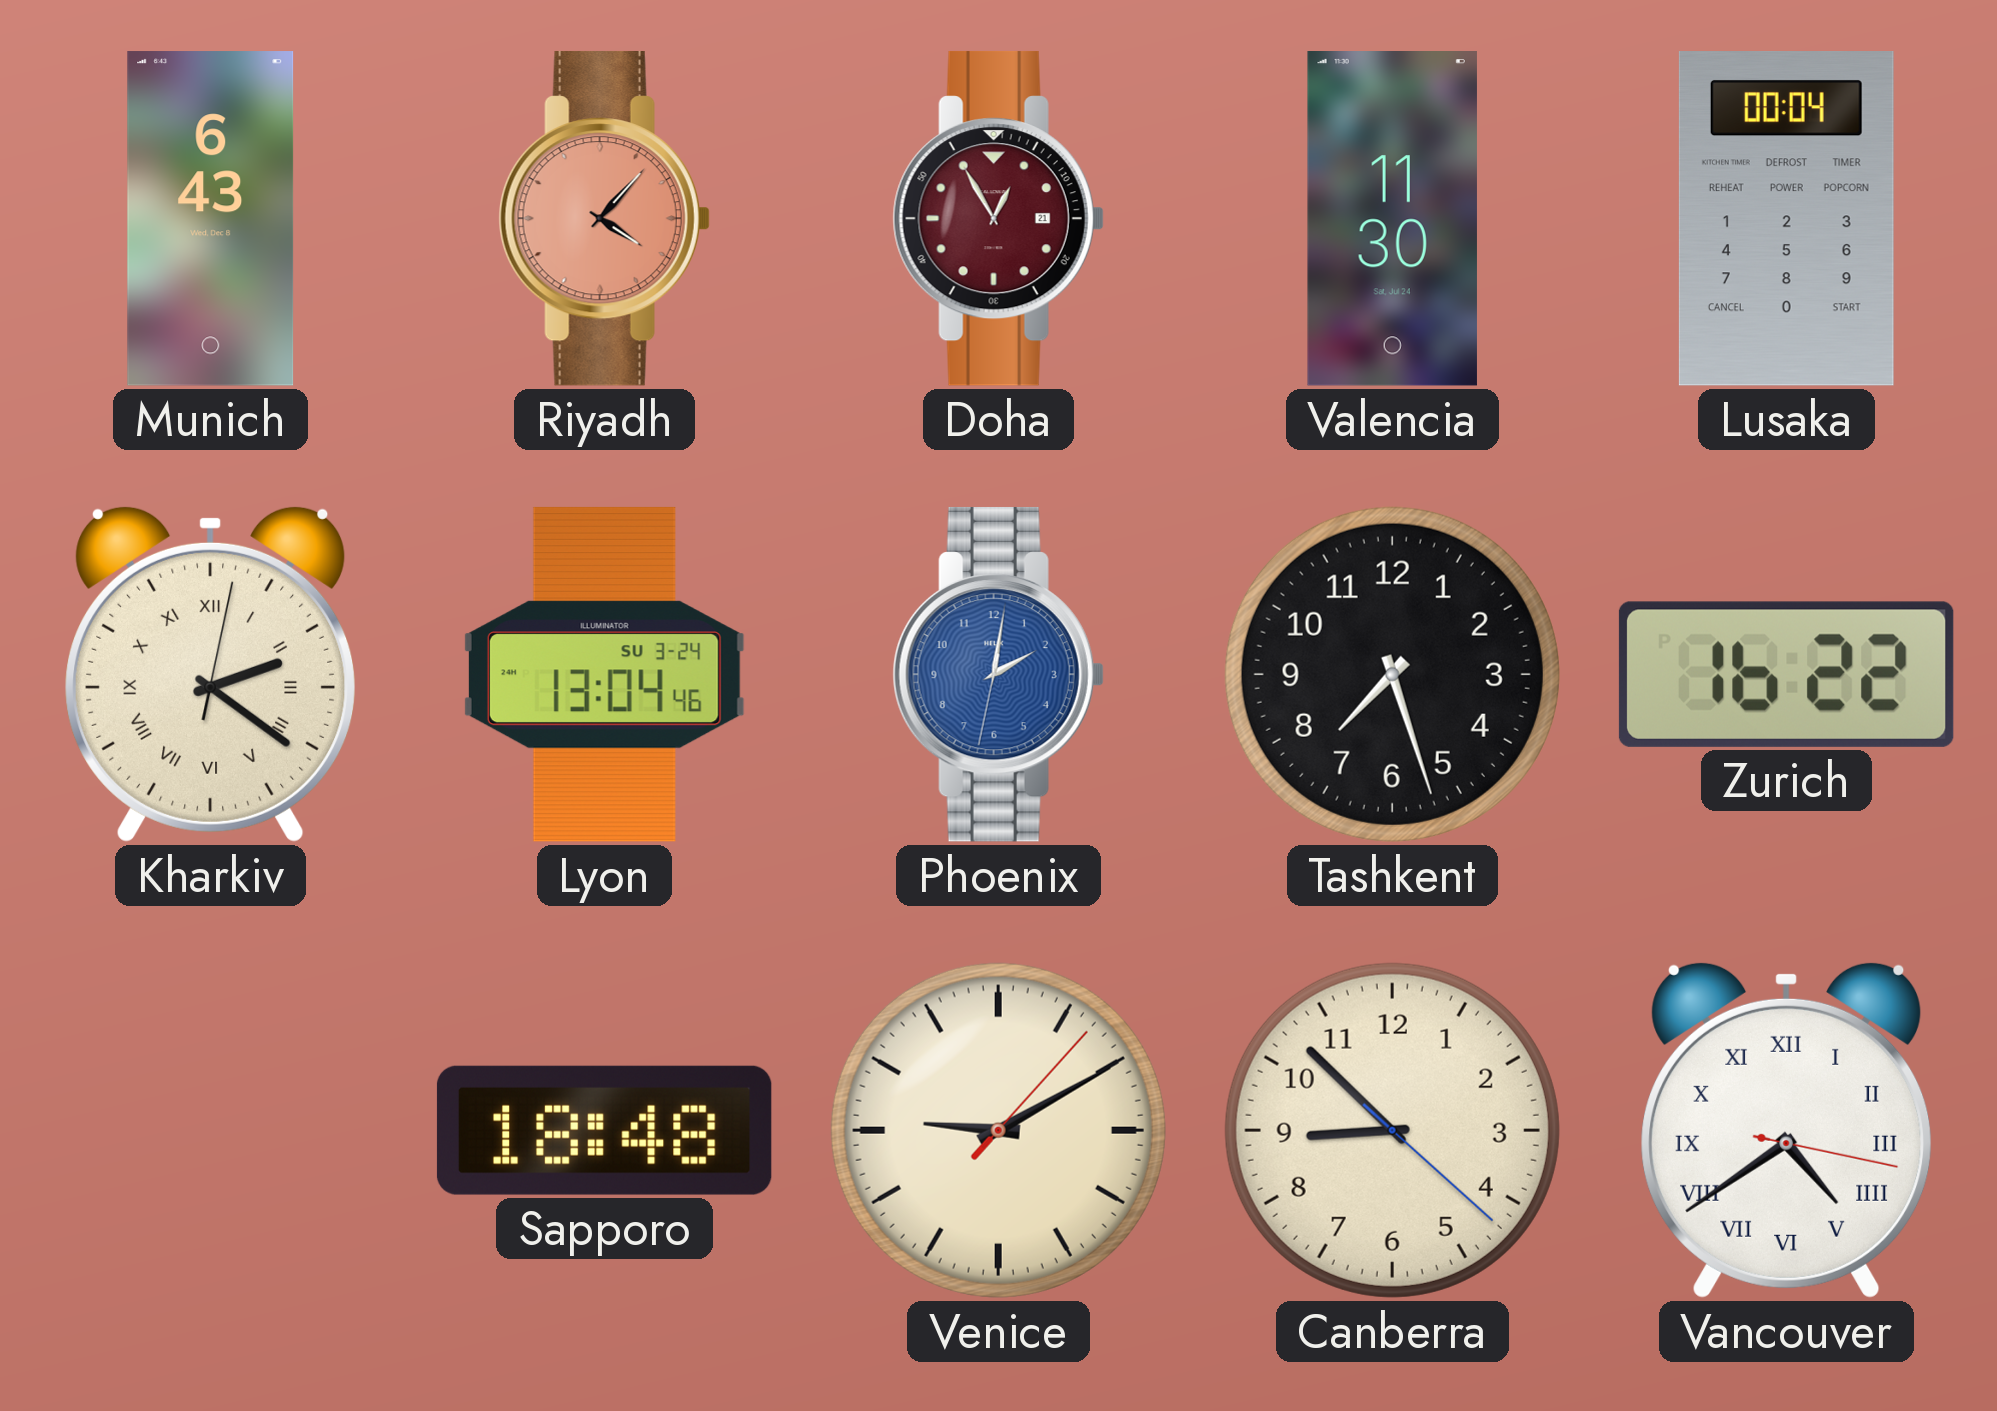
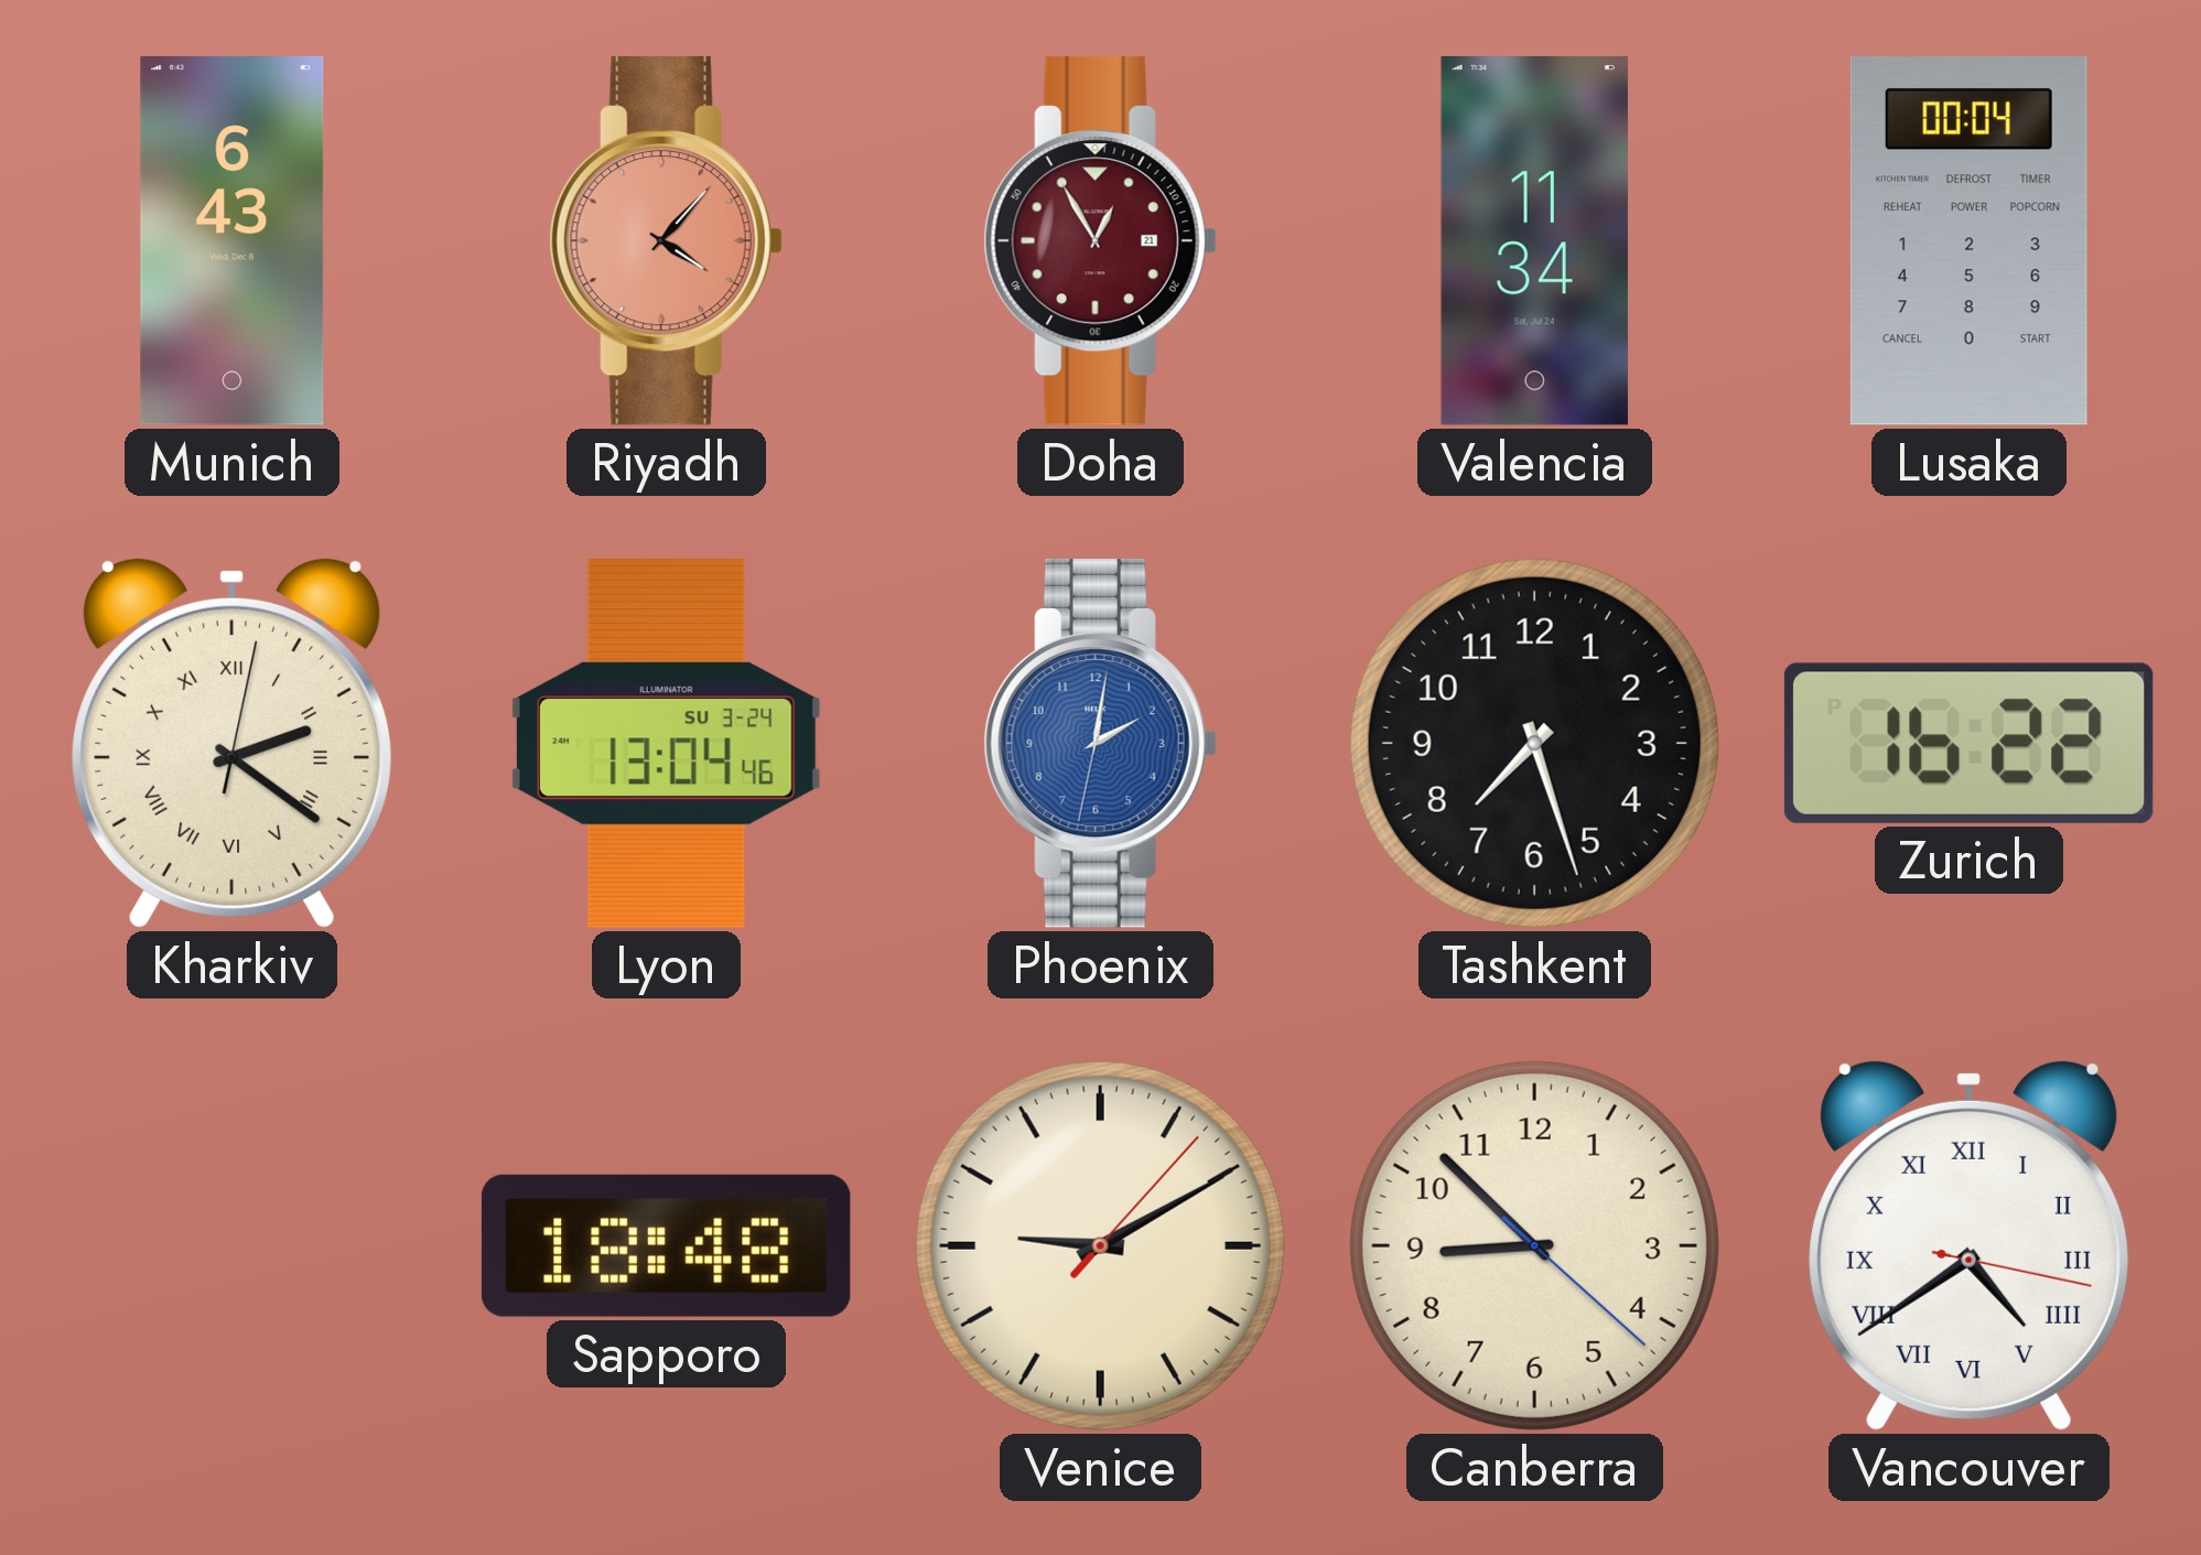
Valencia: 11:30 -> 11:34 (1534, 241)
